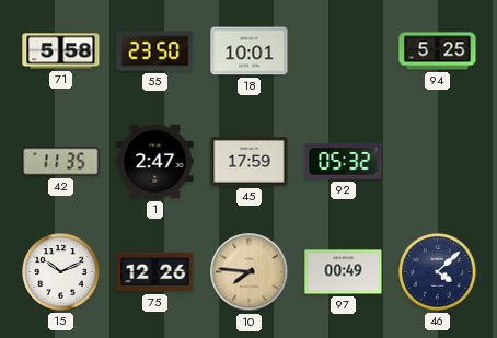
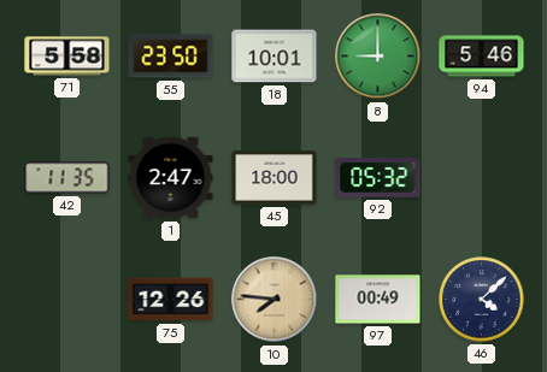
8: none -> 9:00 (378, 57)
94: 5:25 -> 5:46 (482, 57)
45: 17:59 -> 18:00 (275, 178)
15: 10:11 -> none (61, 272)
